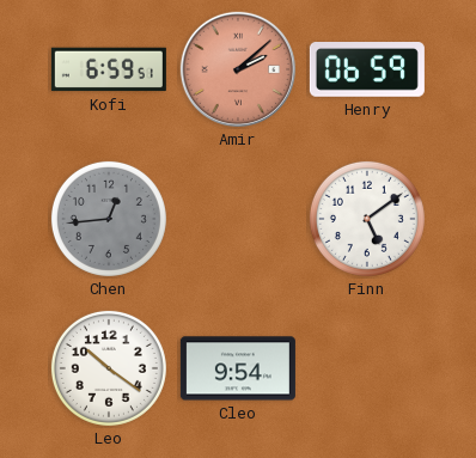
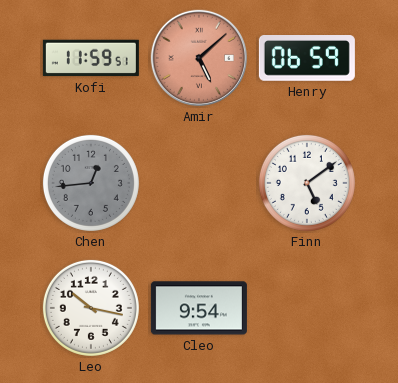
Kofi: 6:59 -> 11:59 (91, 58)
Amir: 2:08 -> 5:08 (199, 58)
Leo: 10:21 -> 10:17 (91, 308)
